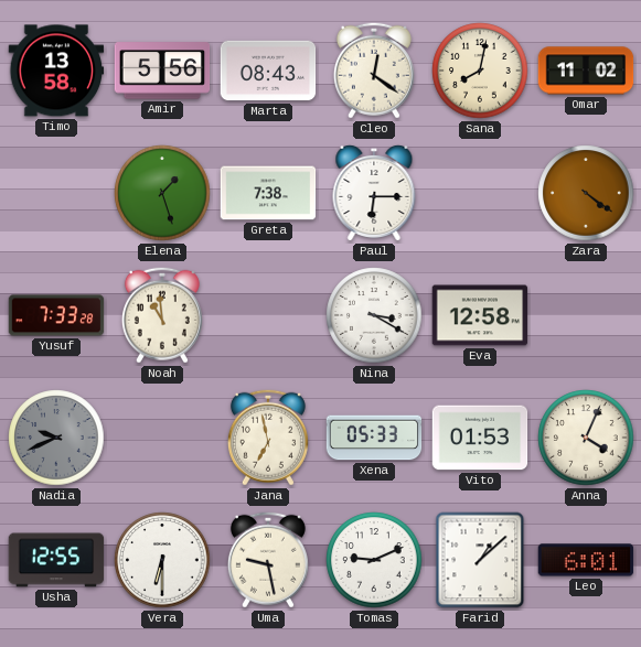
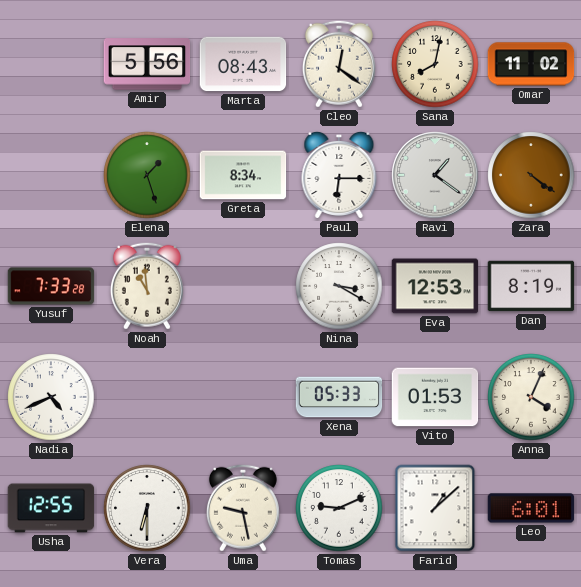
Timo: 13:58 -> none (56, 71)
Greta: 7:38 -> 8:34 (243, 175)
Ravi: none -> 1:21 (435, 175)
Eva: 12:58 -> 12:53 (435, 286)
Dan: none -> 8:19 (531, 286)
Nadia: 9:41 -> 4:41 (51, 397)
Nadia dial: grey -> white (51, 397)
Jana: 6:58 -> none (268, 438)
